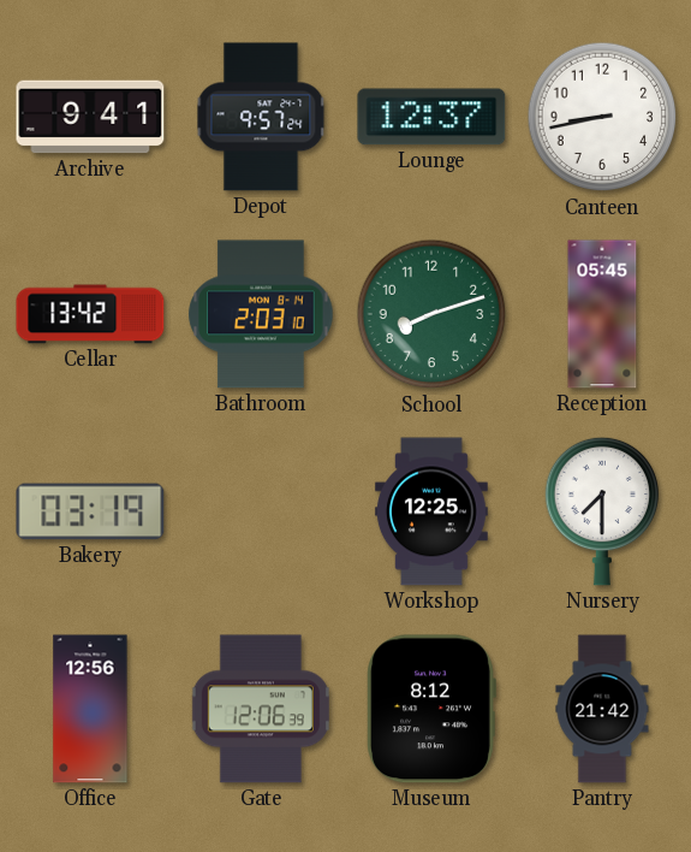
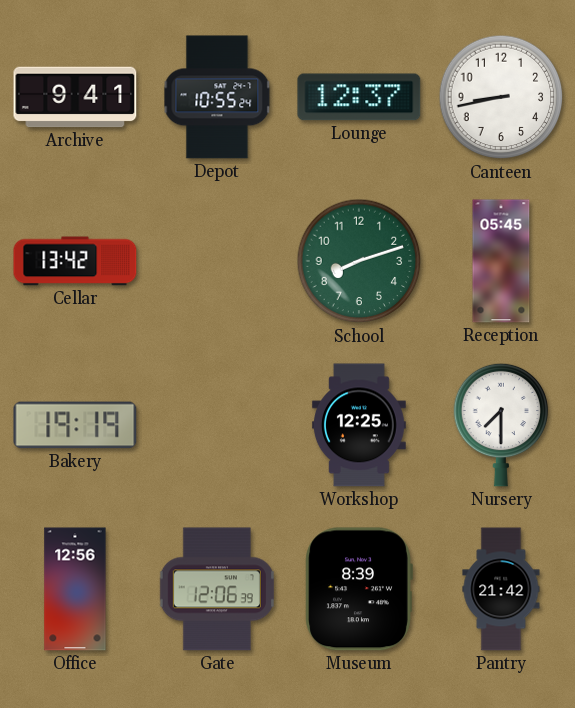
Depot: 9:57 -> 10:55 (217, 97)
Bathroom: 2:03 -> none (261, 314)
Bakery: 03:19 -> 19:19 (75, 425)
Museum: 8:12 -> 8:39 (359, 589)
